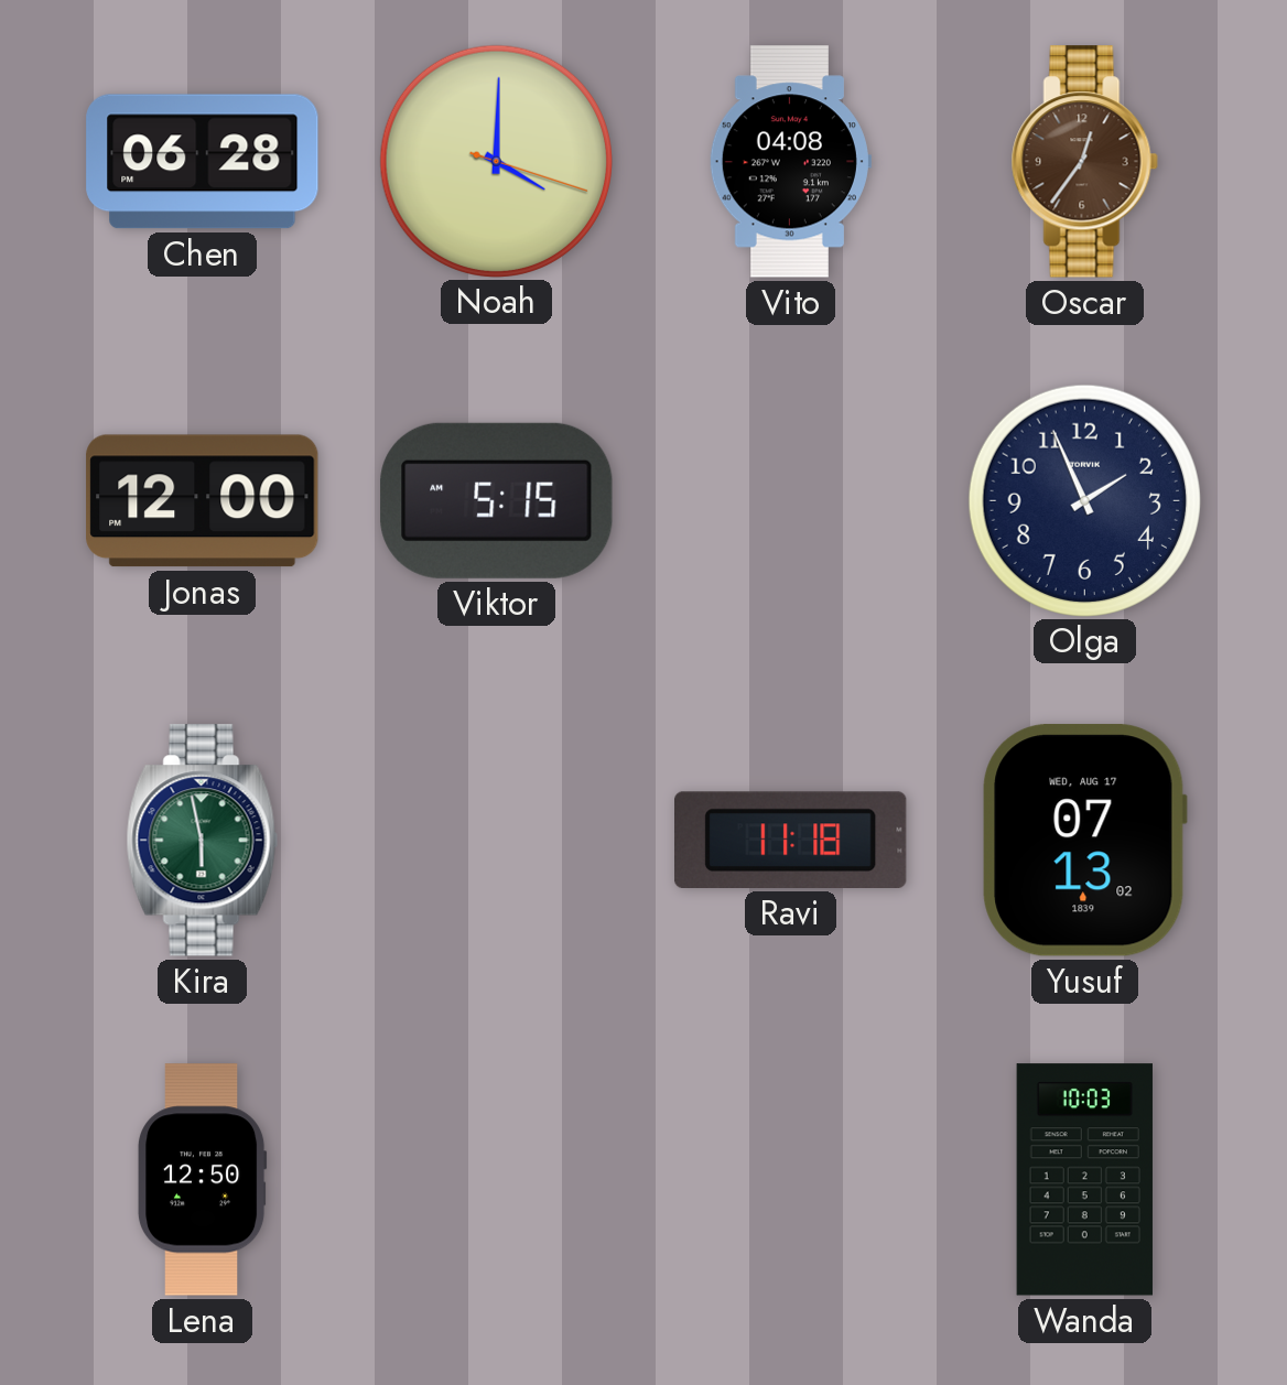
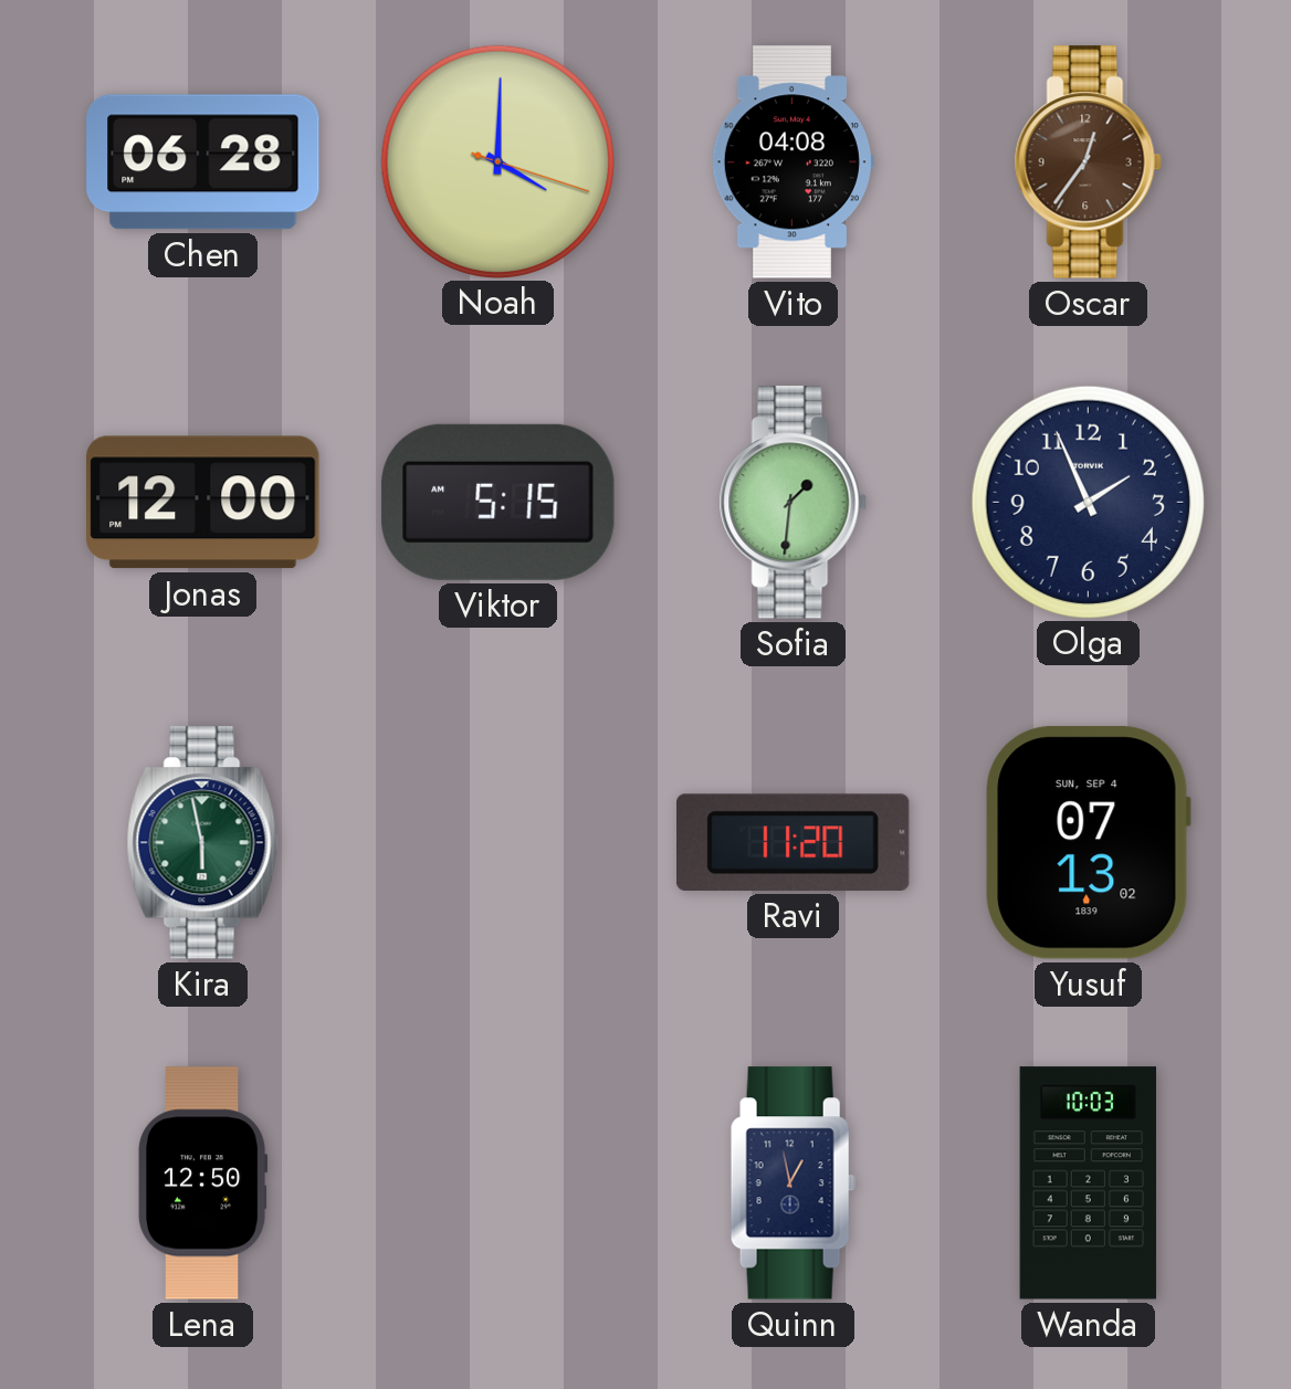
Sofia: none -> 1:31 (793, 503)
Ravi: 11:18 -> 11:20 (794, 842)
Yusuf date: WED, AUG 17 -> SUN, SEP 4 (1088, 843)
Quinn: none -> 12:58 (793, 1183)
